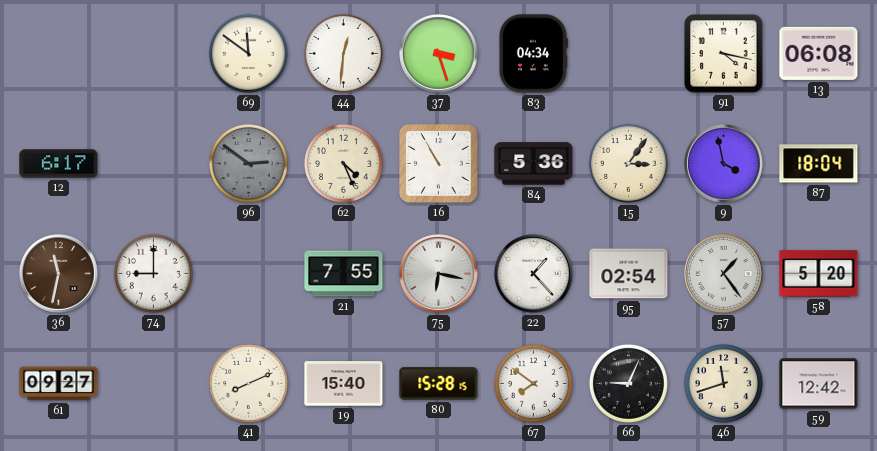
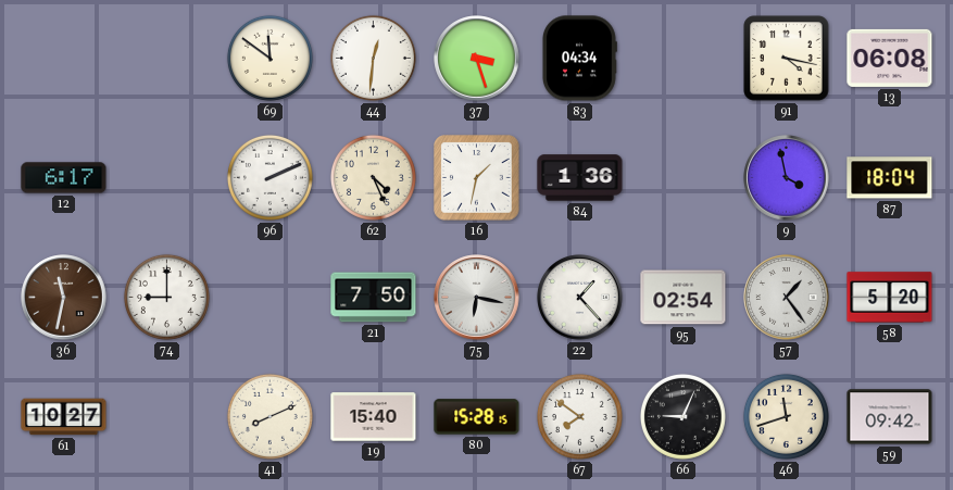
96: 2:51 -> 2:11 (269, 177)
96 dial: grey -> white (269, 177)
16: 10:55 -> 1:32 (477, 178)
84: 5:36 -> 1:36 (580, 178)
15: 3:06 -> none (628, 163)
21: 7:55 -> 7:50 (374, 298)
61: 09:27 -> 10:27 (64, 417)
59: 12:42 -> 09:42 (890, 417)
